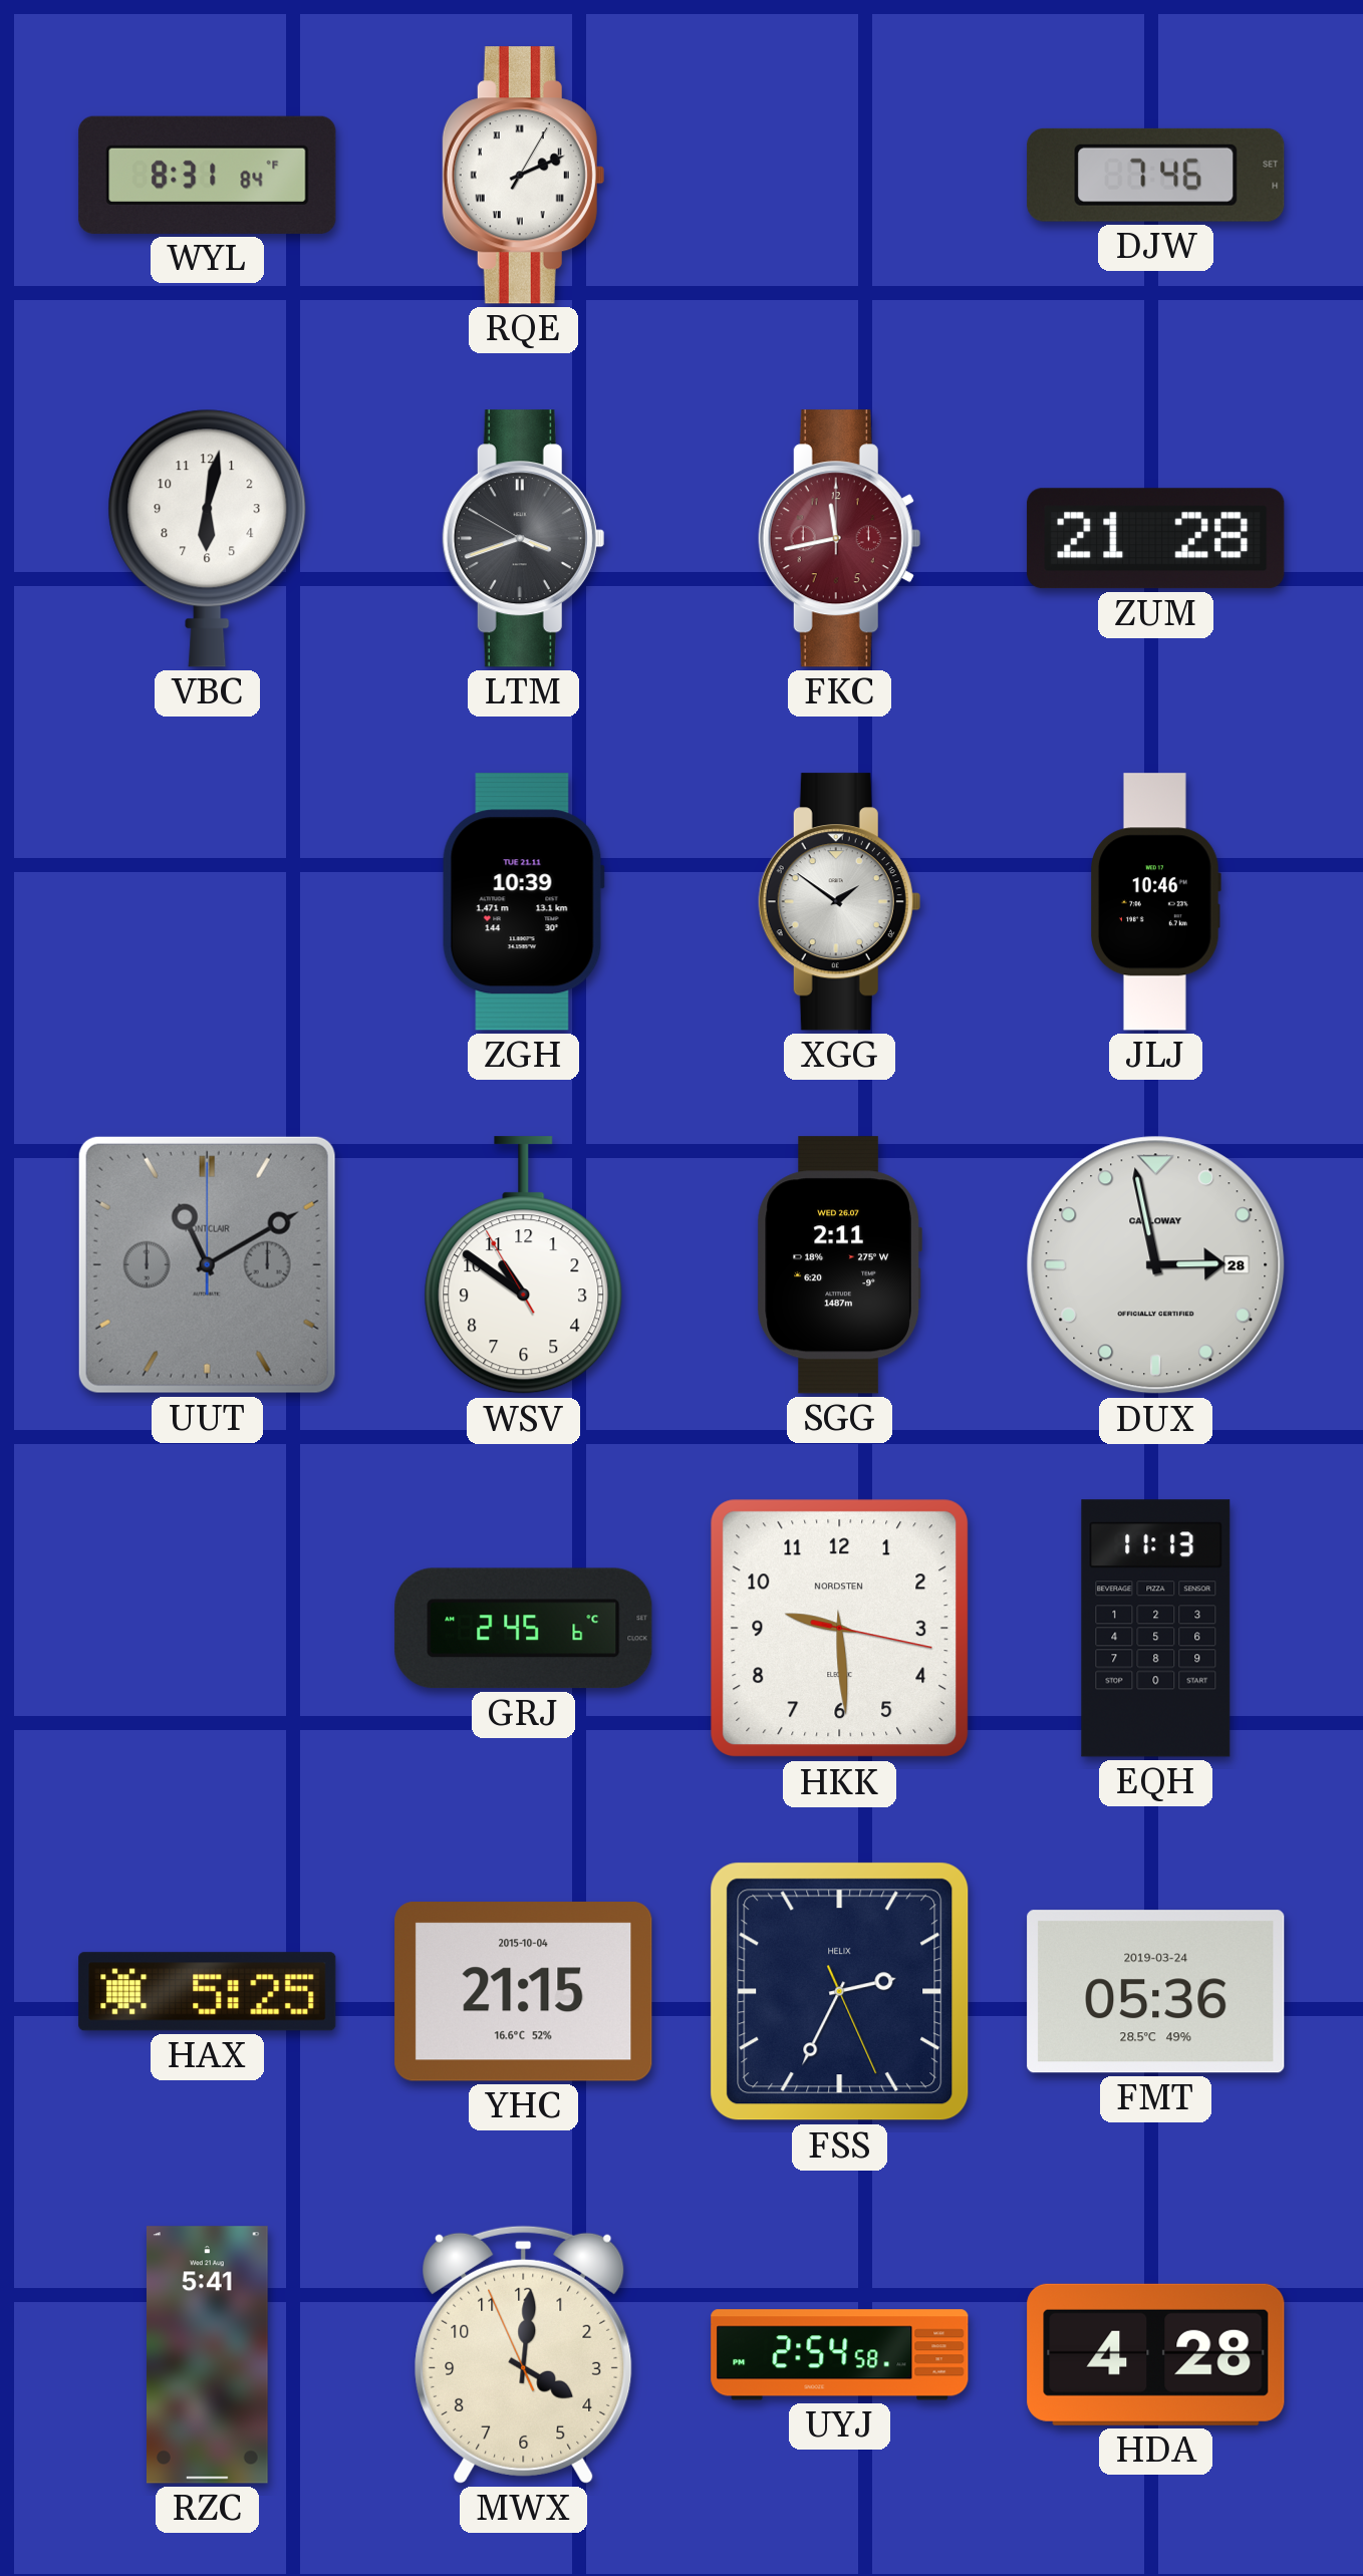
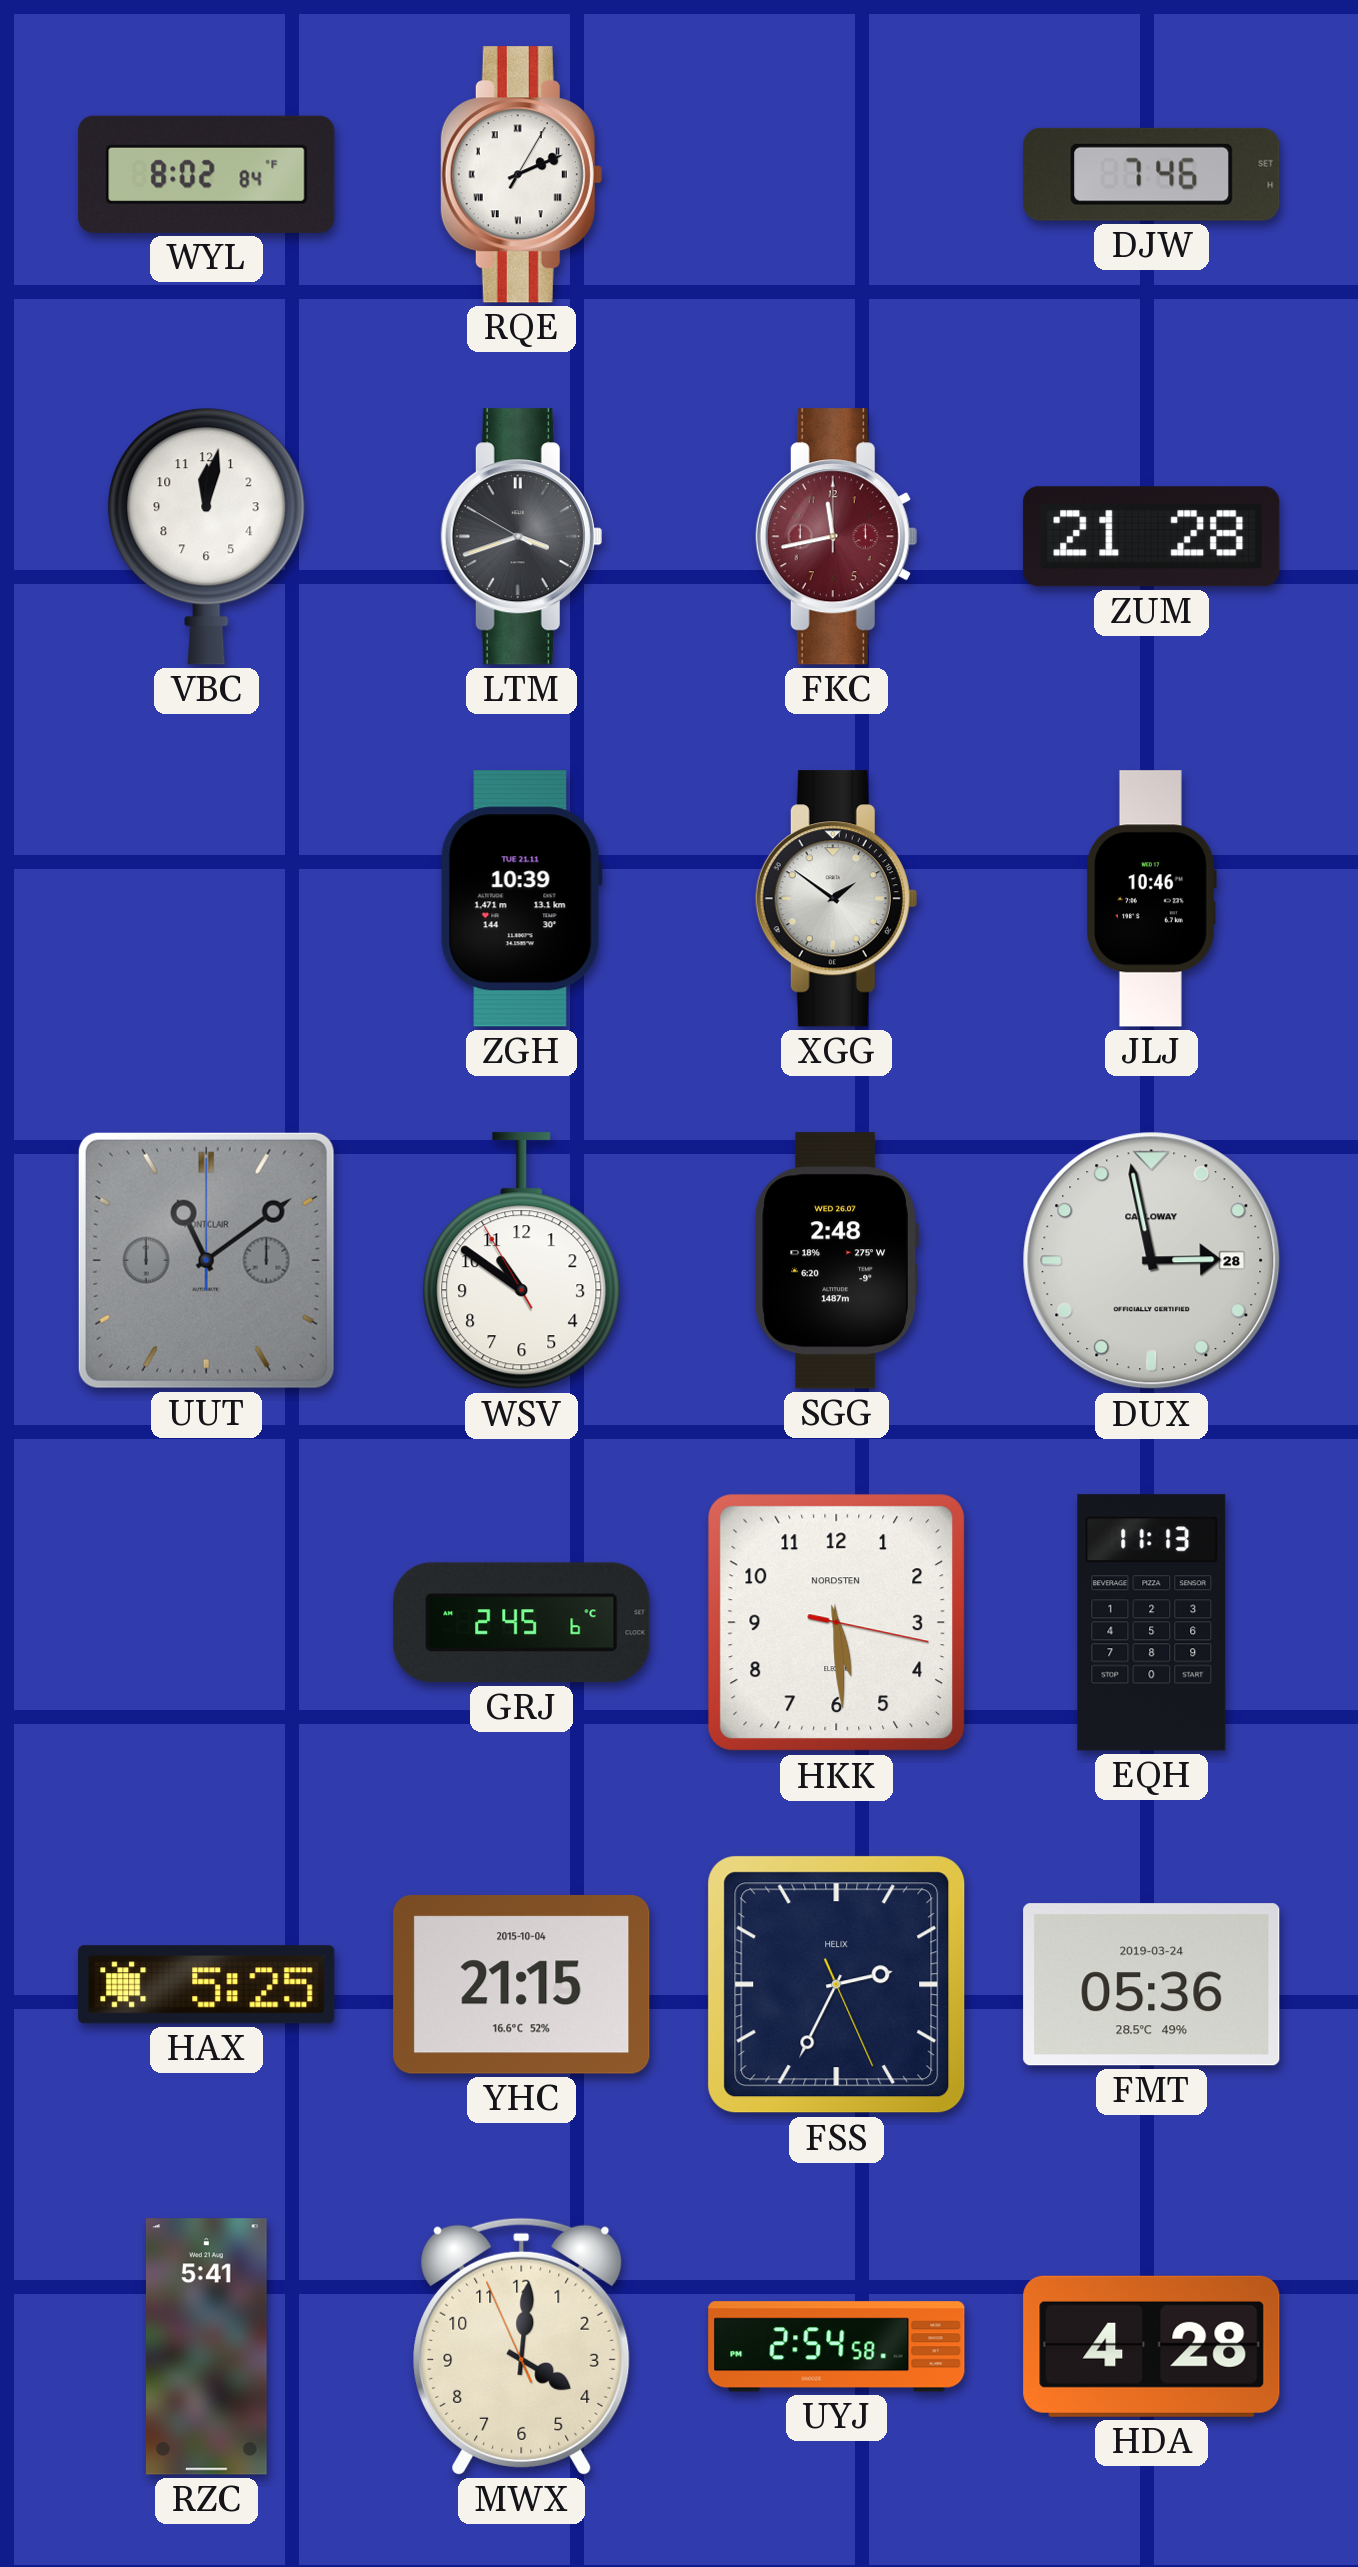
WYL: 8:31 -> 8:02 (207, 174)
VBC: 6:02 -> 12:02 (207, 536)
UUT: 11:10 -> 11:09 (206, 1260)
SGG: 2:11 -> 2:48 (836, 1261)
HKK: 9:29 -> 5:29 (837, 1623)
